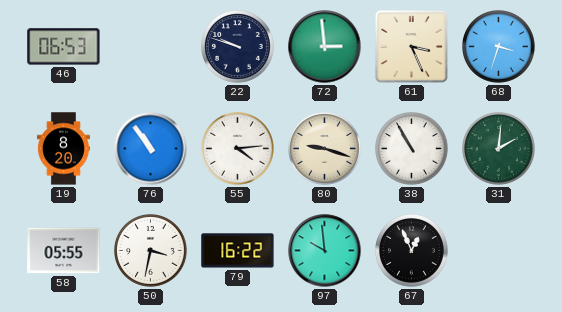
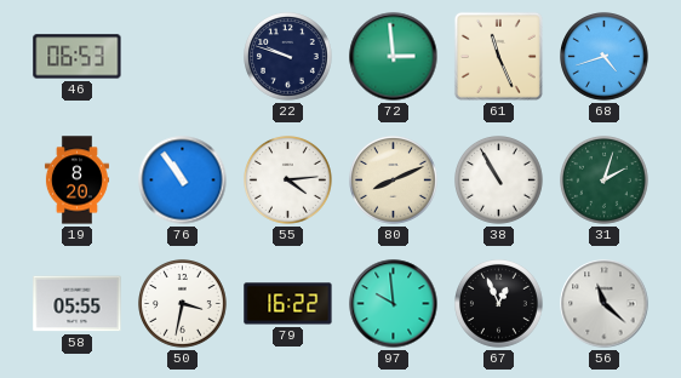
61: 3:26 -> 11:26 (498, 56)
68: 3:33 -> 4:42 (605, 57)
80: 9:18 -> 8:11 (394, 181)
31: 2:01 -> 2:03 (605, 181)
56: none -> 11:22 (605, 304)
